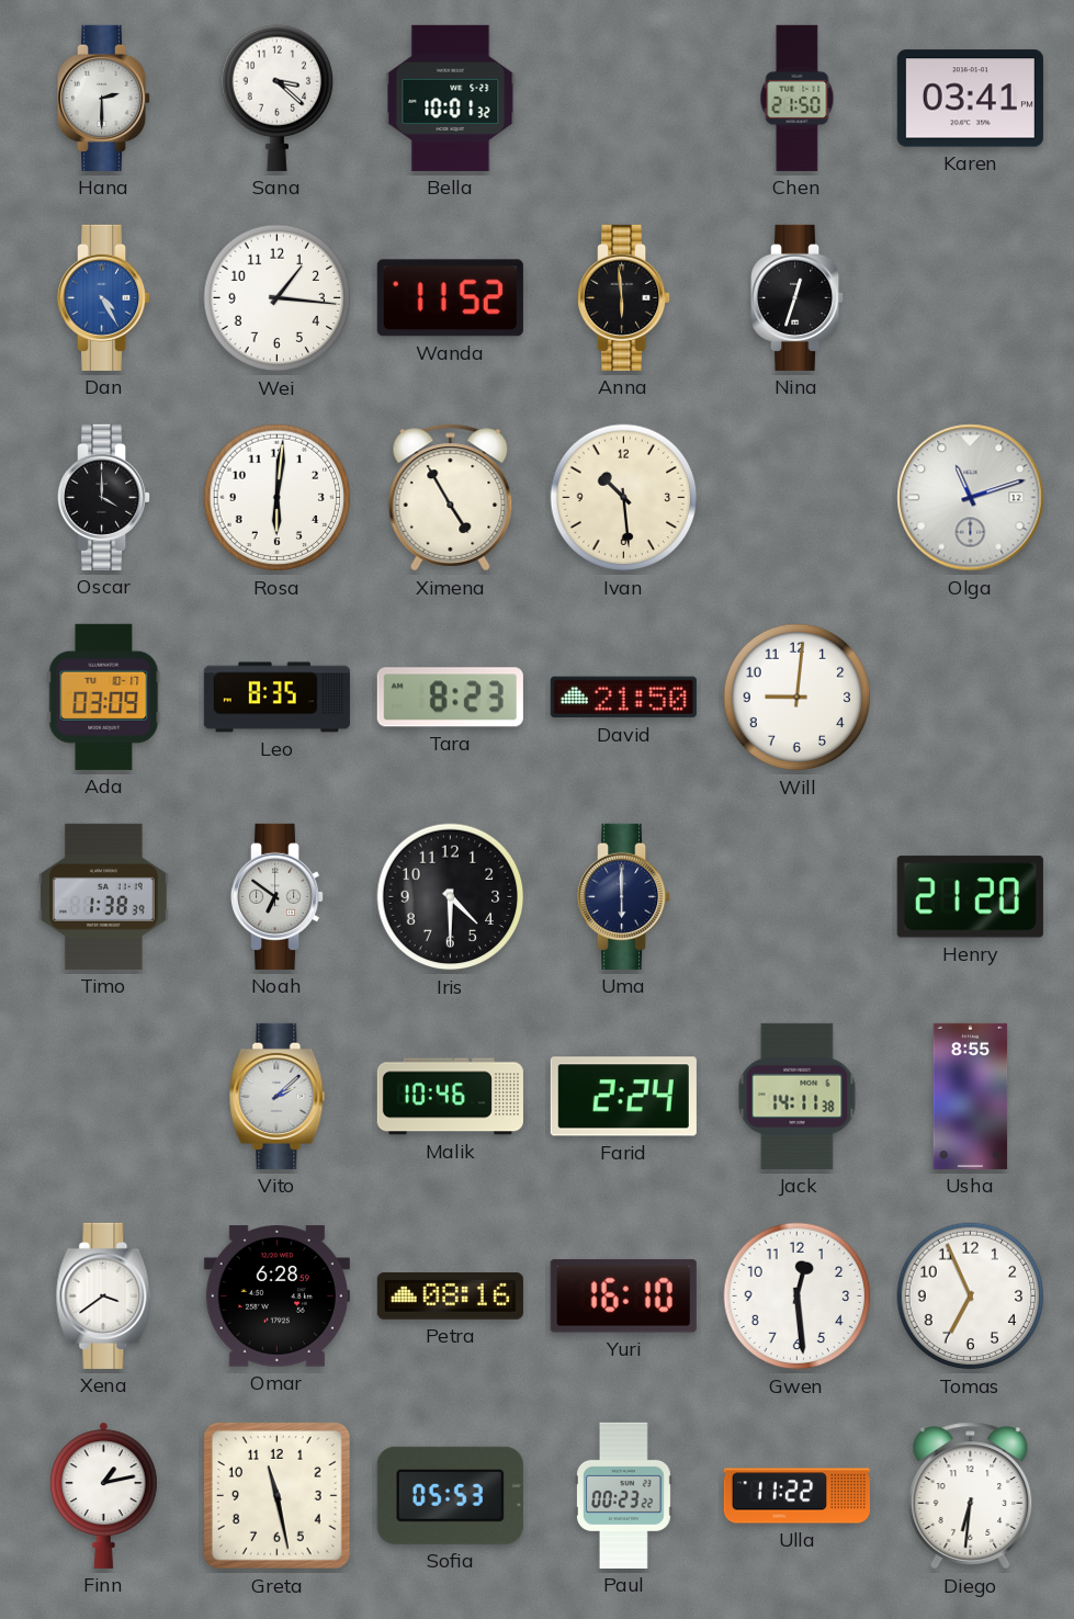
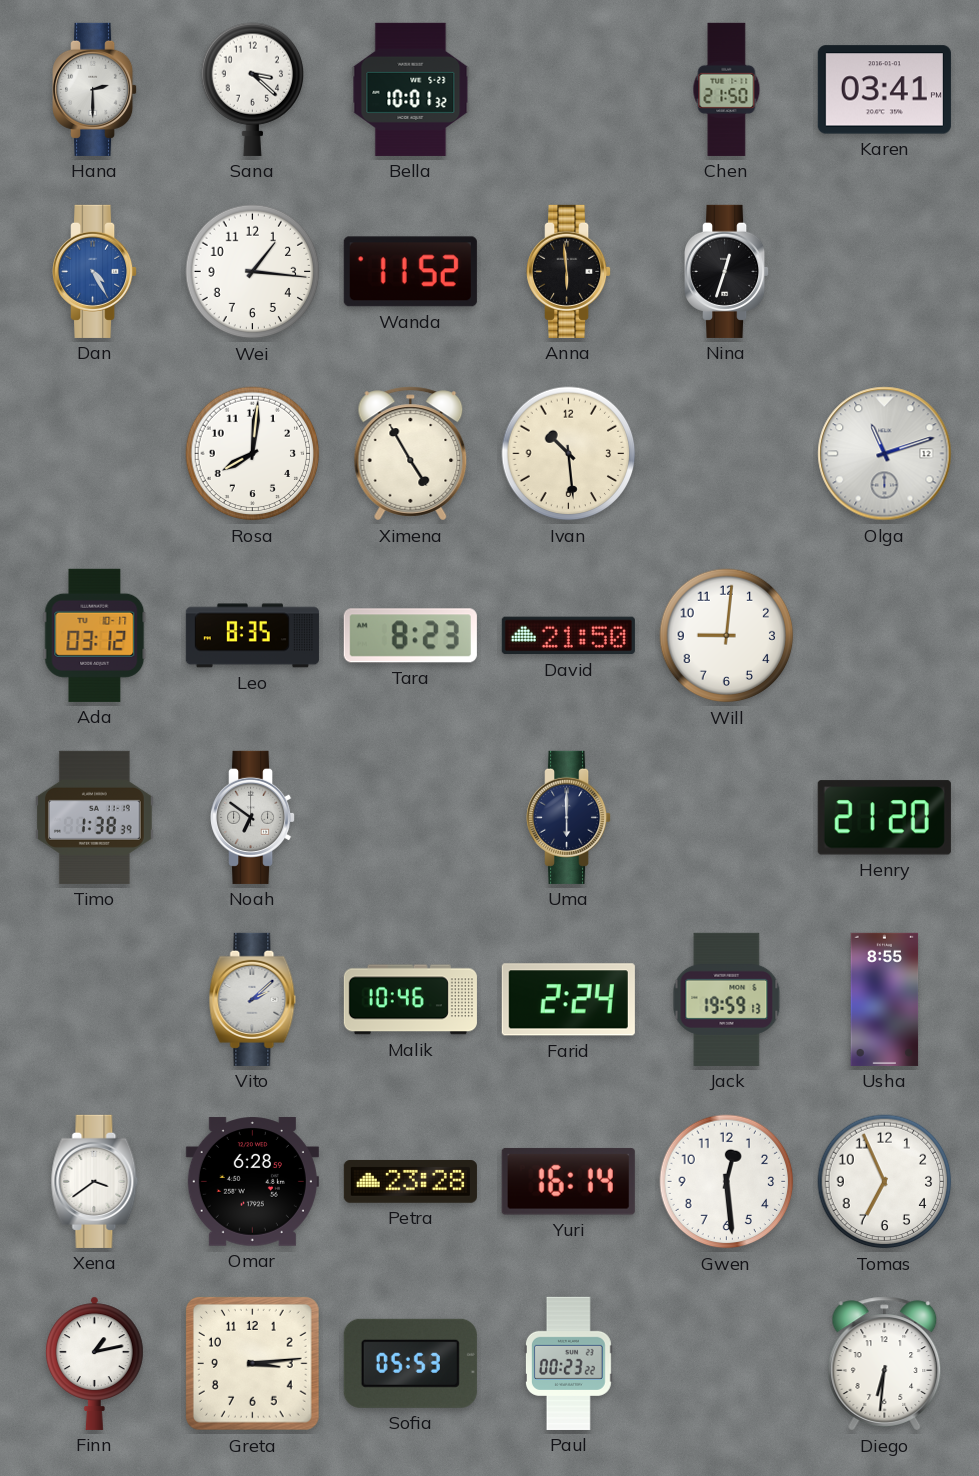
Oscar: 4:00 -> none (105, 497)
Rosa: 6:01 -> 8:01 (253, 454)
Ada: 03:09 -> 03:12 (95, 635)
Iris: 4:30 -> none (451, 897)
Jack: 14:11 -> 19:59 (727, 999)
Petra: 08:16 -> 23:28 (410, 1182)
Yuri: 16:10 -> 16:14 (568, 1182)
Greta: 11:28 -> 3:14 (253, 1364)
Ulla: 11:22 -> none (796, 1496)
